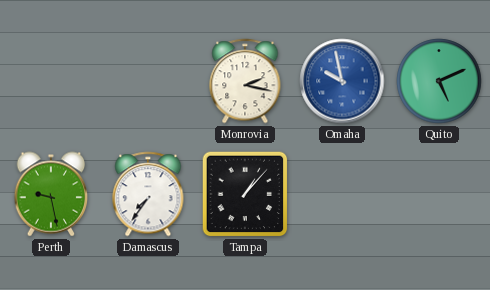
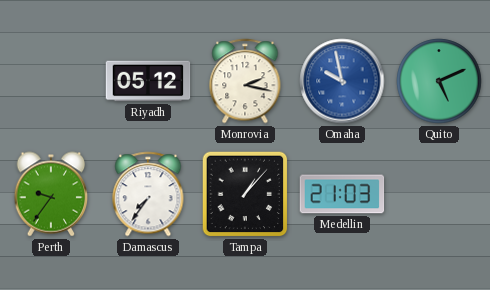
Riyadh: none -> 05:12 (148, 81)
Perth: 9:28 -> 9:36 (51, 194)
Medellin: none -> 21:03 (342, 194)
